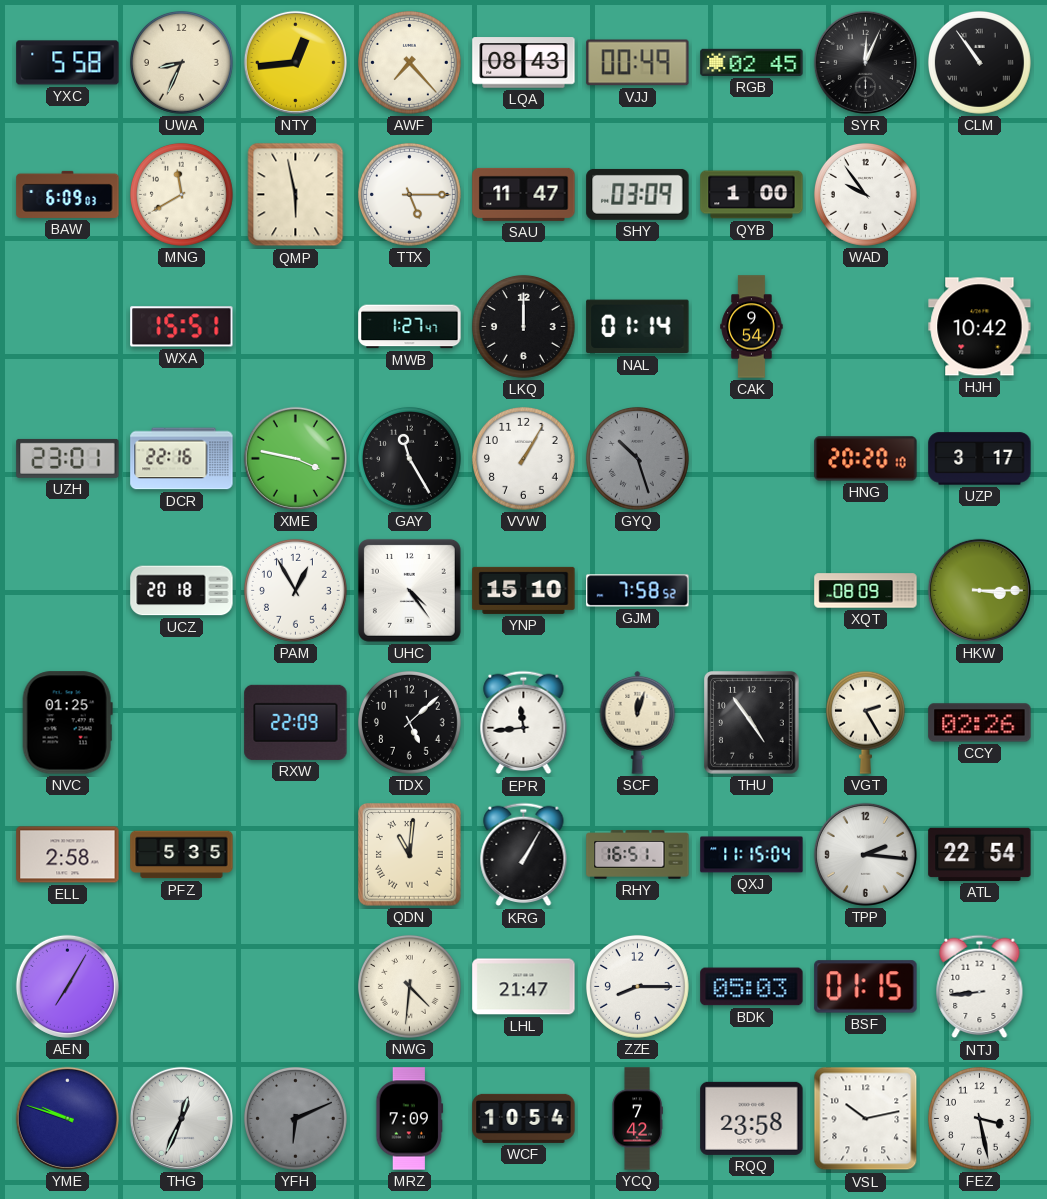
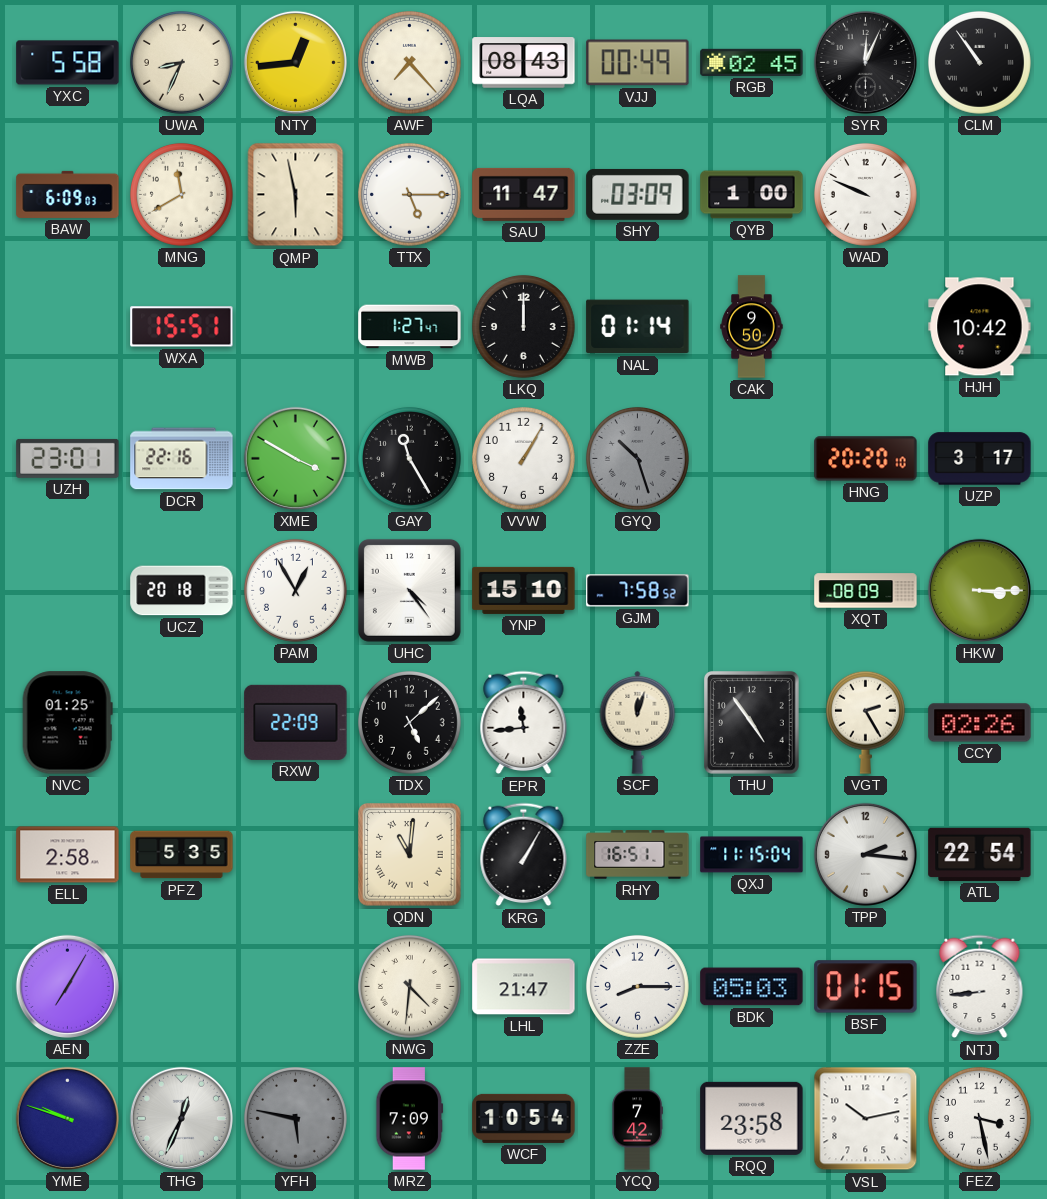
WAD: 9:54 -> 9:49 (865, 194)
CAK: 9:54 -> 9:50 (752, 327)
XME: 3:47 -> 3:50 (295, 458)
YFH: 6:11 -> 5:47 (295, 1118)
